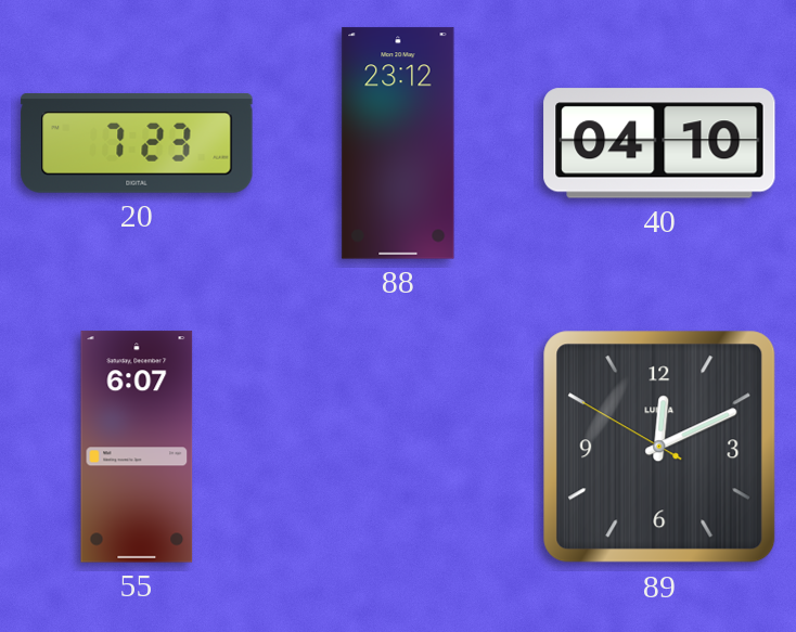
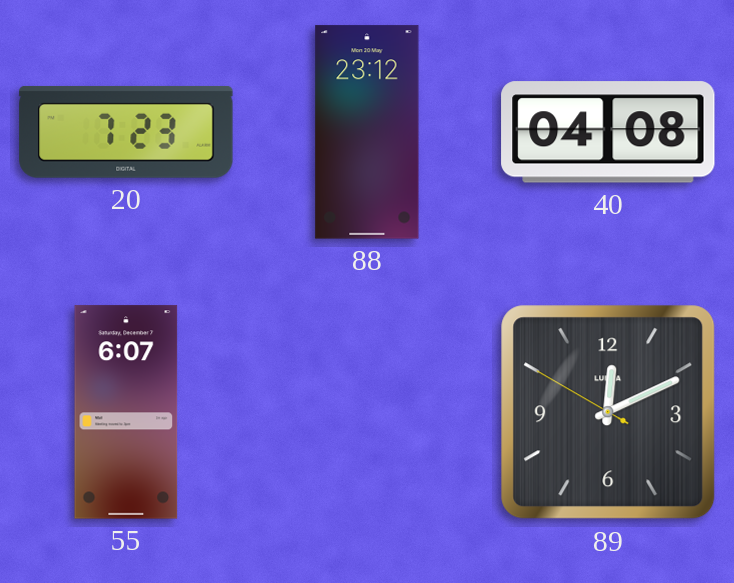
40: 04:10 -> 04:08 (608, 132)
